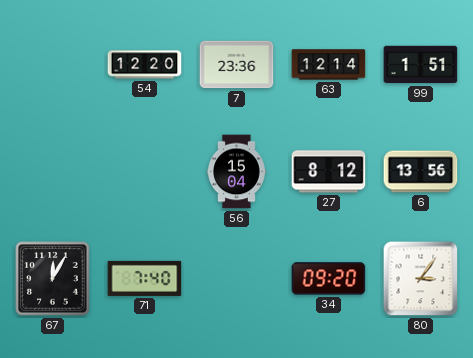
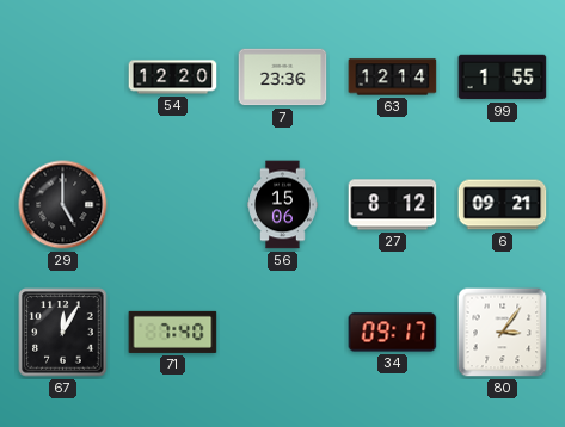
99: 1:51 -> 1:55 (503, 78)
29: none -> 5:00 (63, 205)
56: 15:04 -> 15:06 (283, 205)
6: 13:56 -> 09:21 (503, 205)
34: 09:20 -> 09:17 (393, 333)
